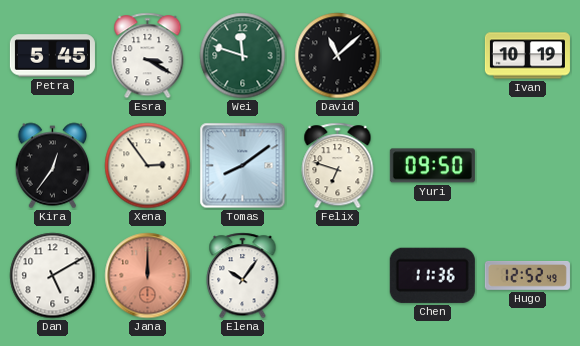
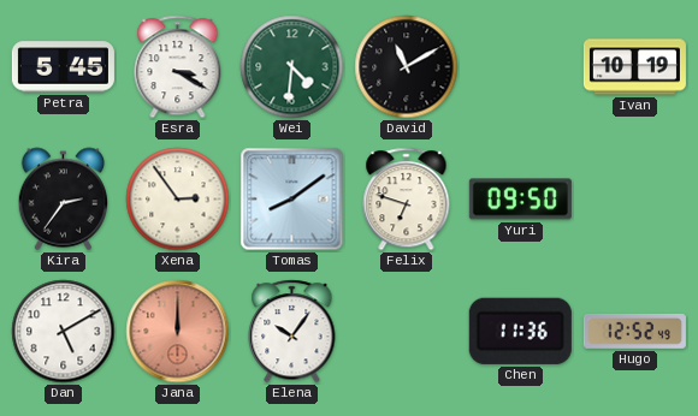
Wei: 11:48 -> 4:31 (292, 67)
David: 11:08 -> 11:10 (407, 67)
Kira: 12:36 -> 2:36 (64, 200)
